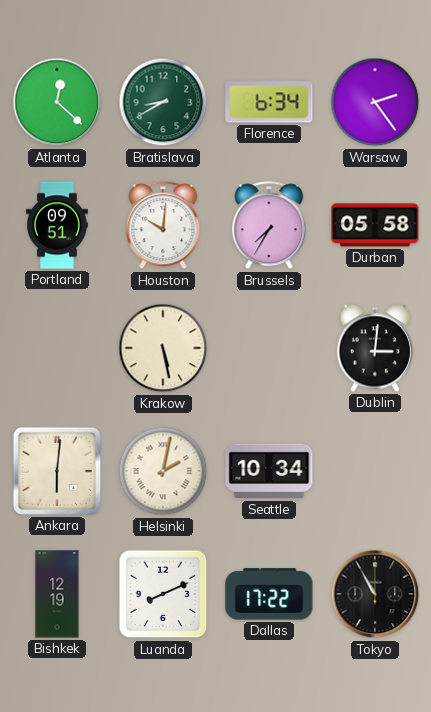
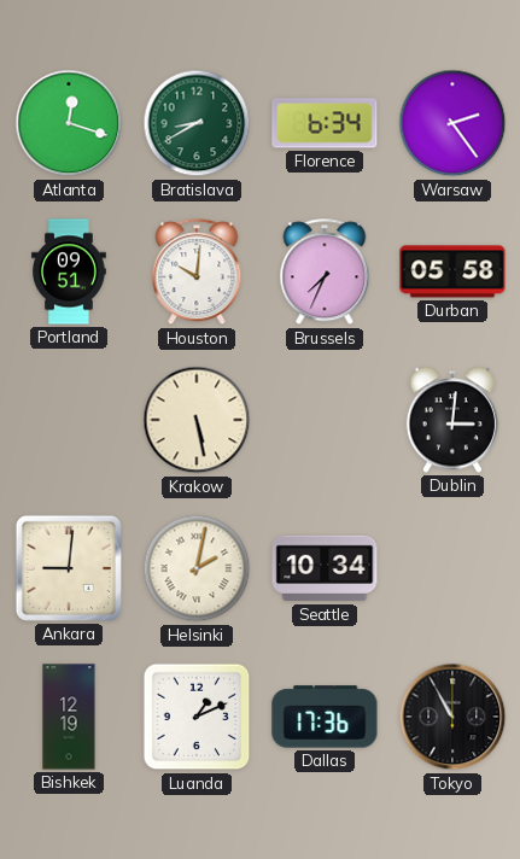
Atlanta: 12:22 -> 12:18 (69, 123)
Brussels: 7:35 -> 7:34 (325, 273)
Ankara: 6:01 -> 9:01 (69, 568)
Luanda: 8:11 -> 1:11 (197, 717)
Dallas: 17:22 -> 17:36 (325, 717)
